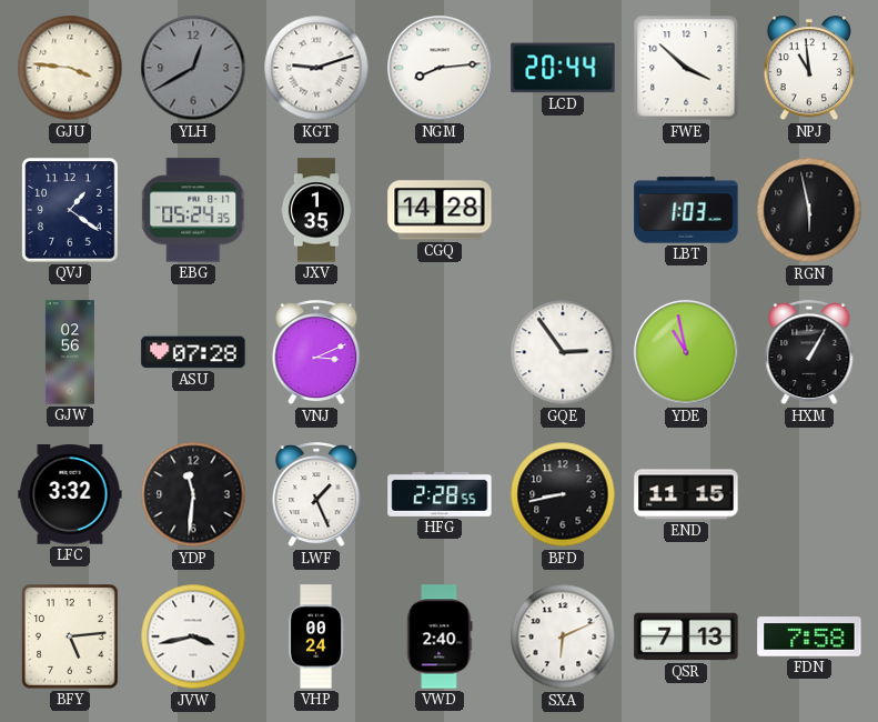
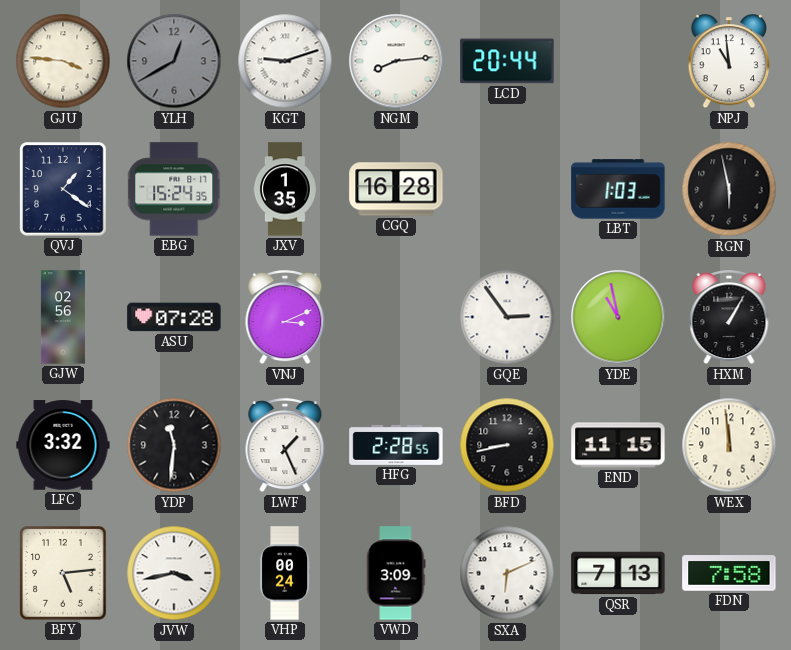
FWE: 3:52 -> none (686, 68)
EBG: 05:24 -> 15:24 (175, 189)
CGQ: 14:28 -> 16:28 (396, 189)
WEX: none -> 11:59 (729, 445)
VWD: 2:40 -> 3:09 (396, 573)
